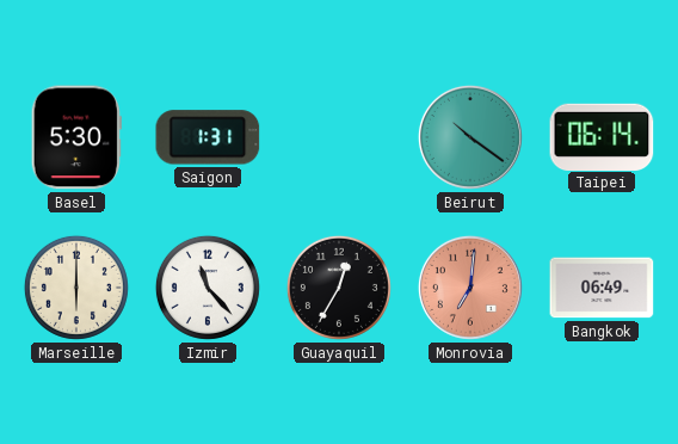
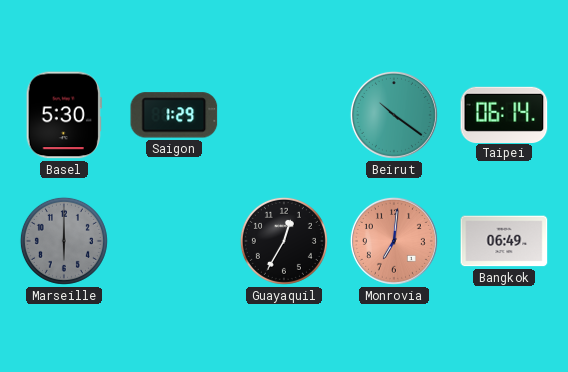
Saigon: 1:31 -> 1:29 (174, 115)
Marseille dial: cream -> grey (64, 241)
Izmir: 11:23 -> none (208, 288)
